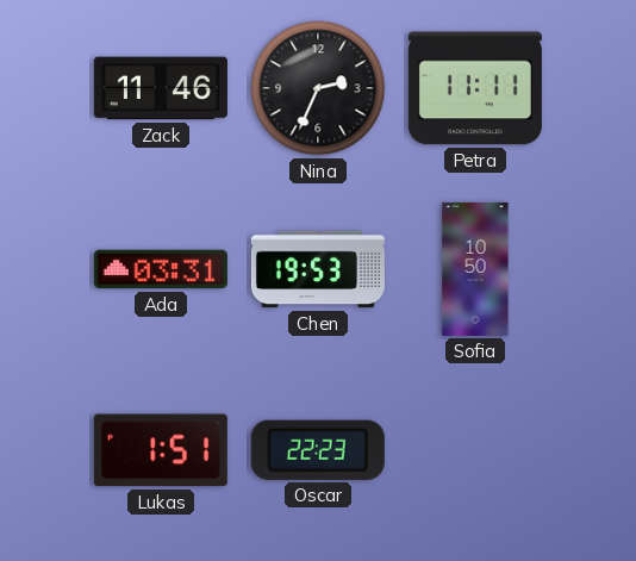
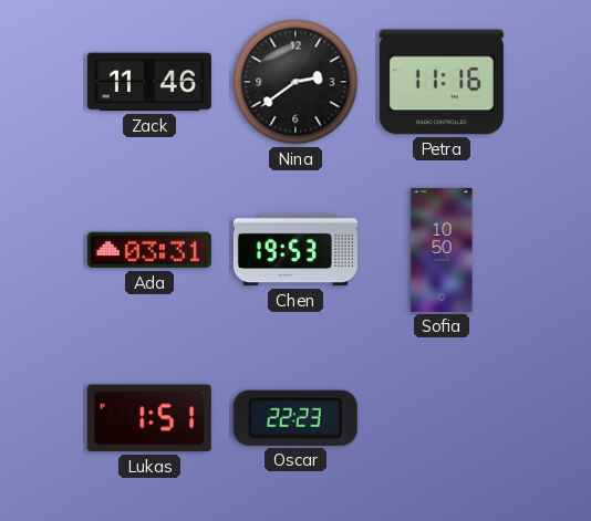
Nina: 2:34 -> 2:39 (295, 82)
Petra: 11:11 -> 11:16 (442, 82)
